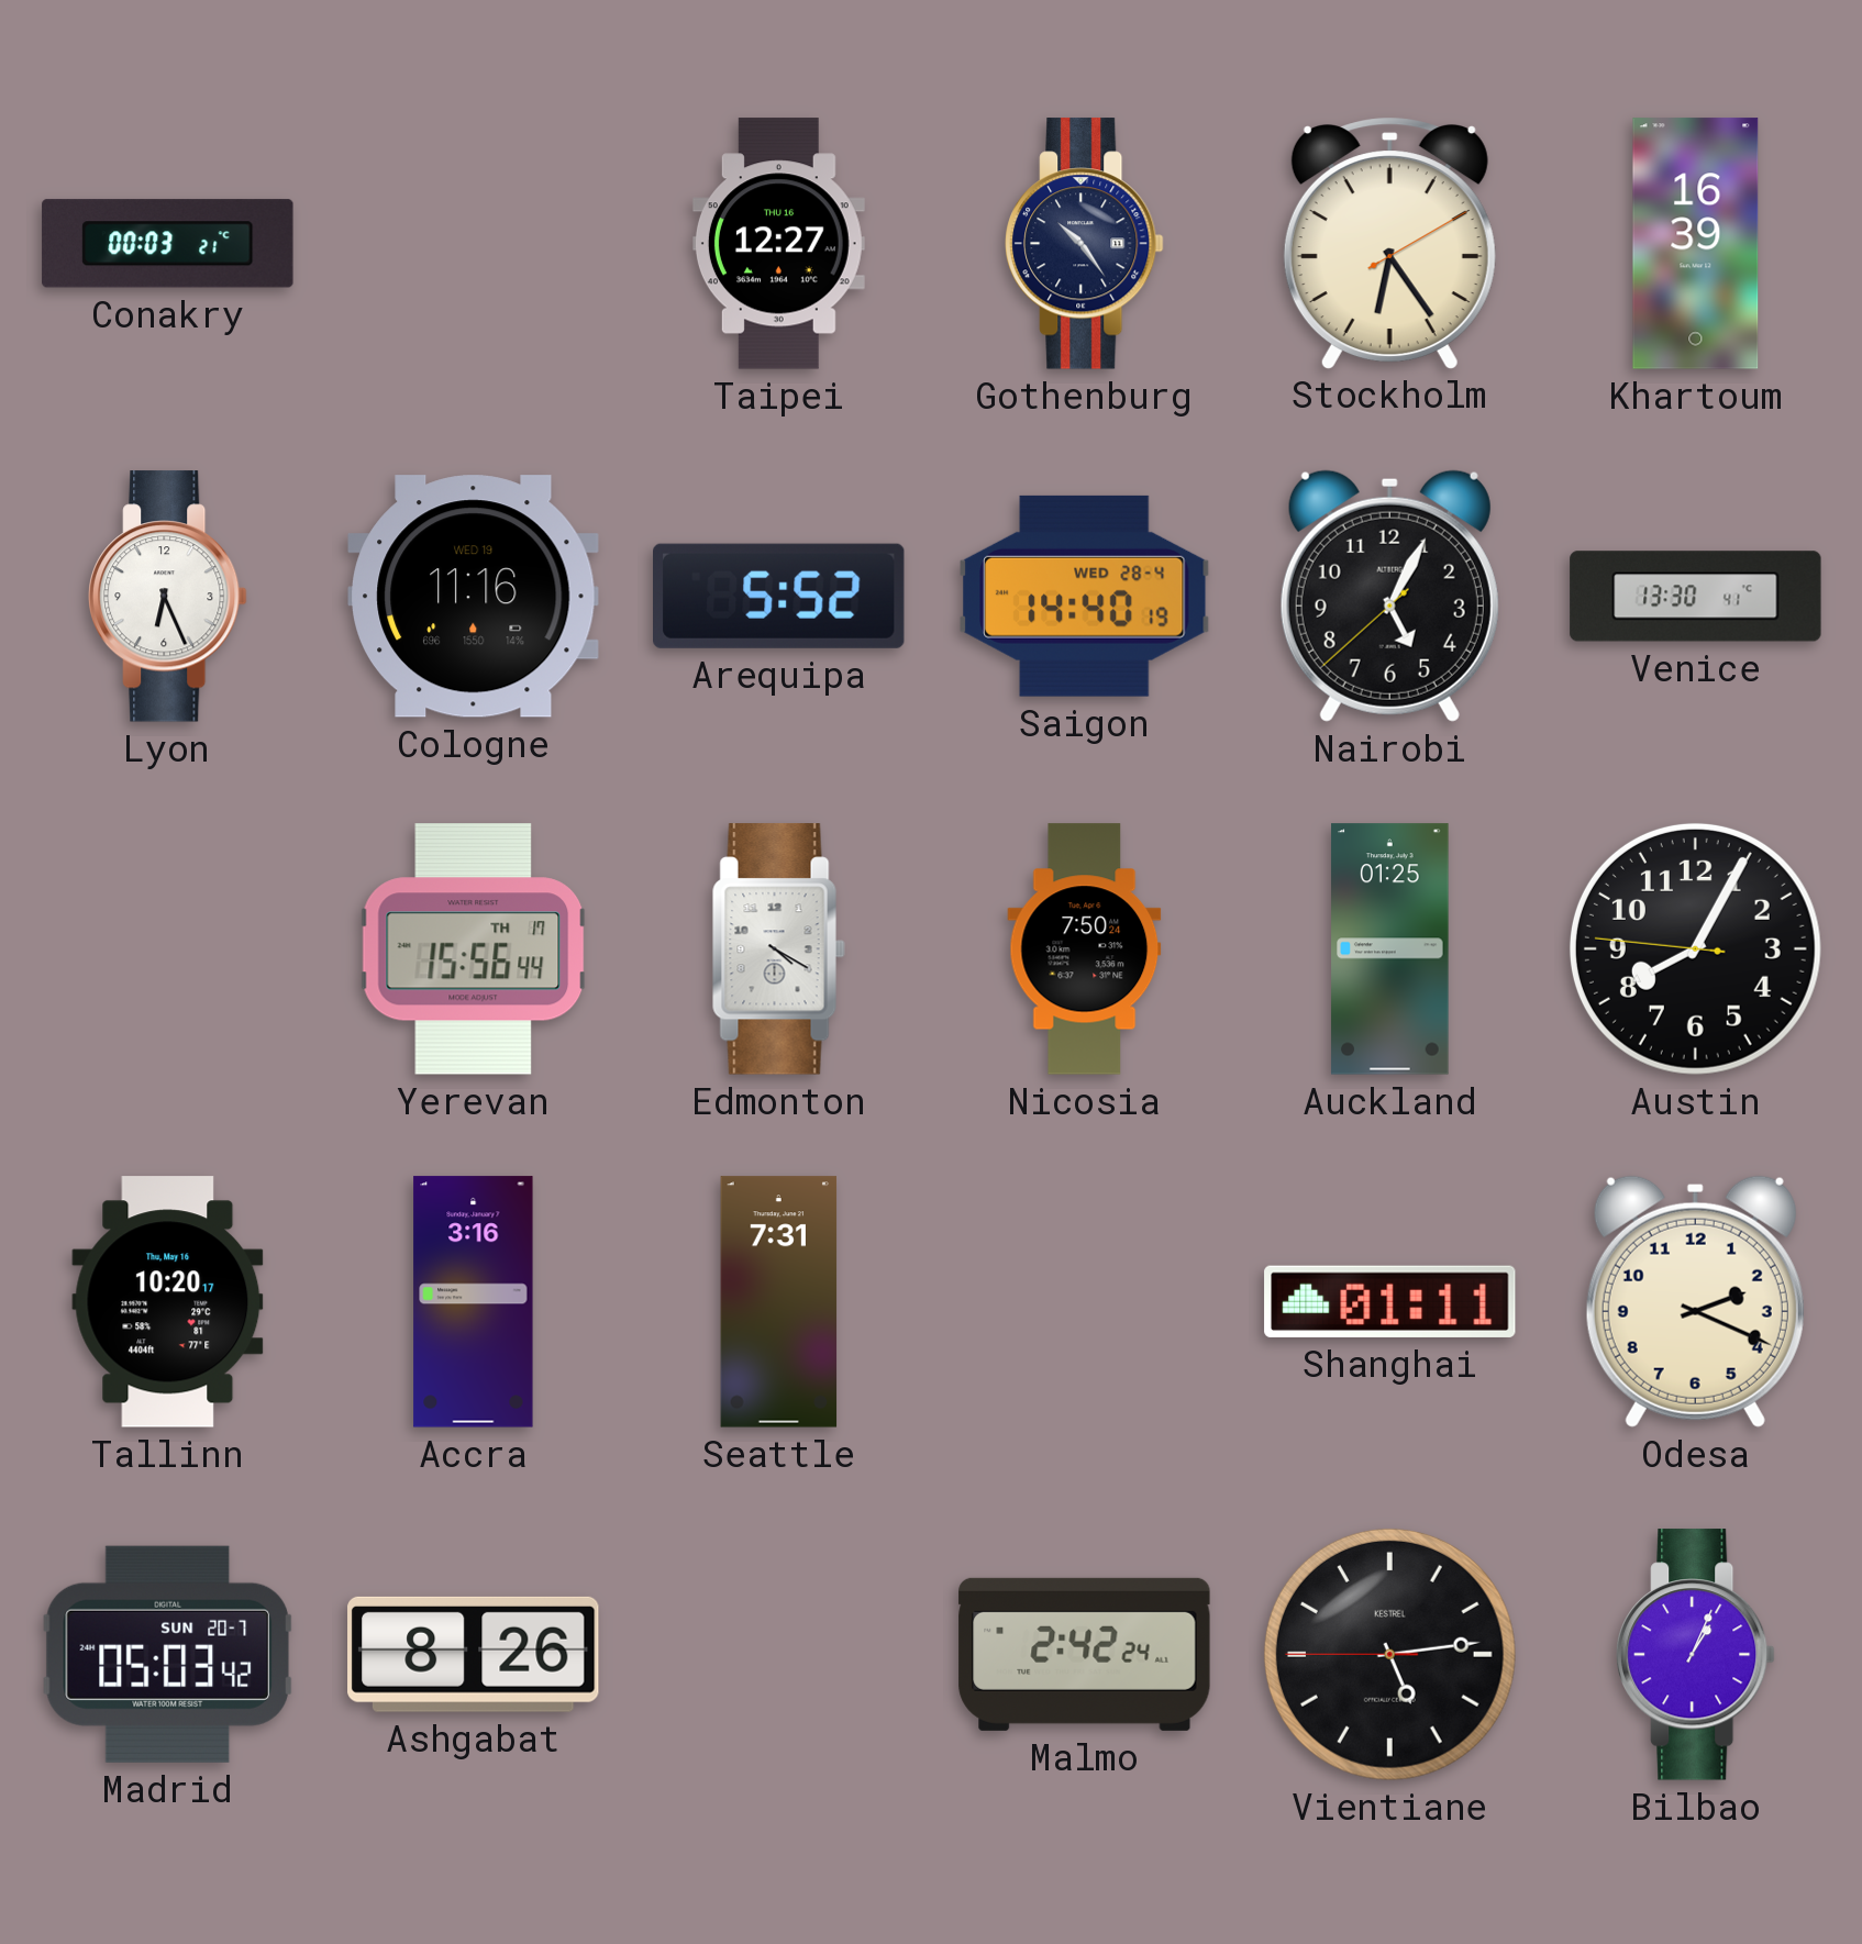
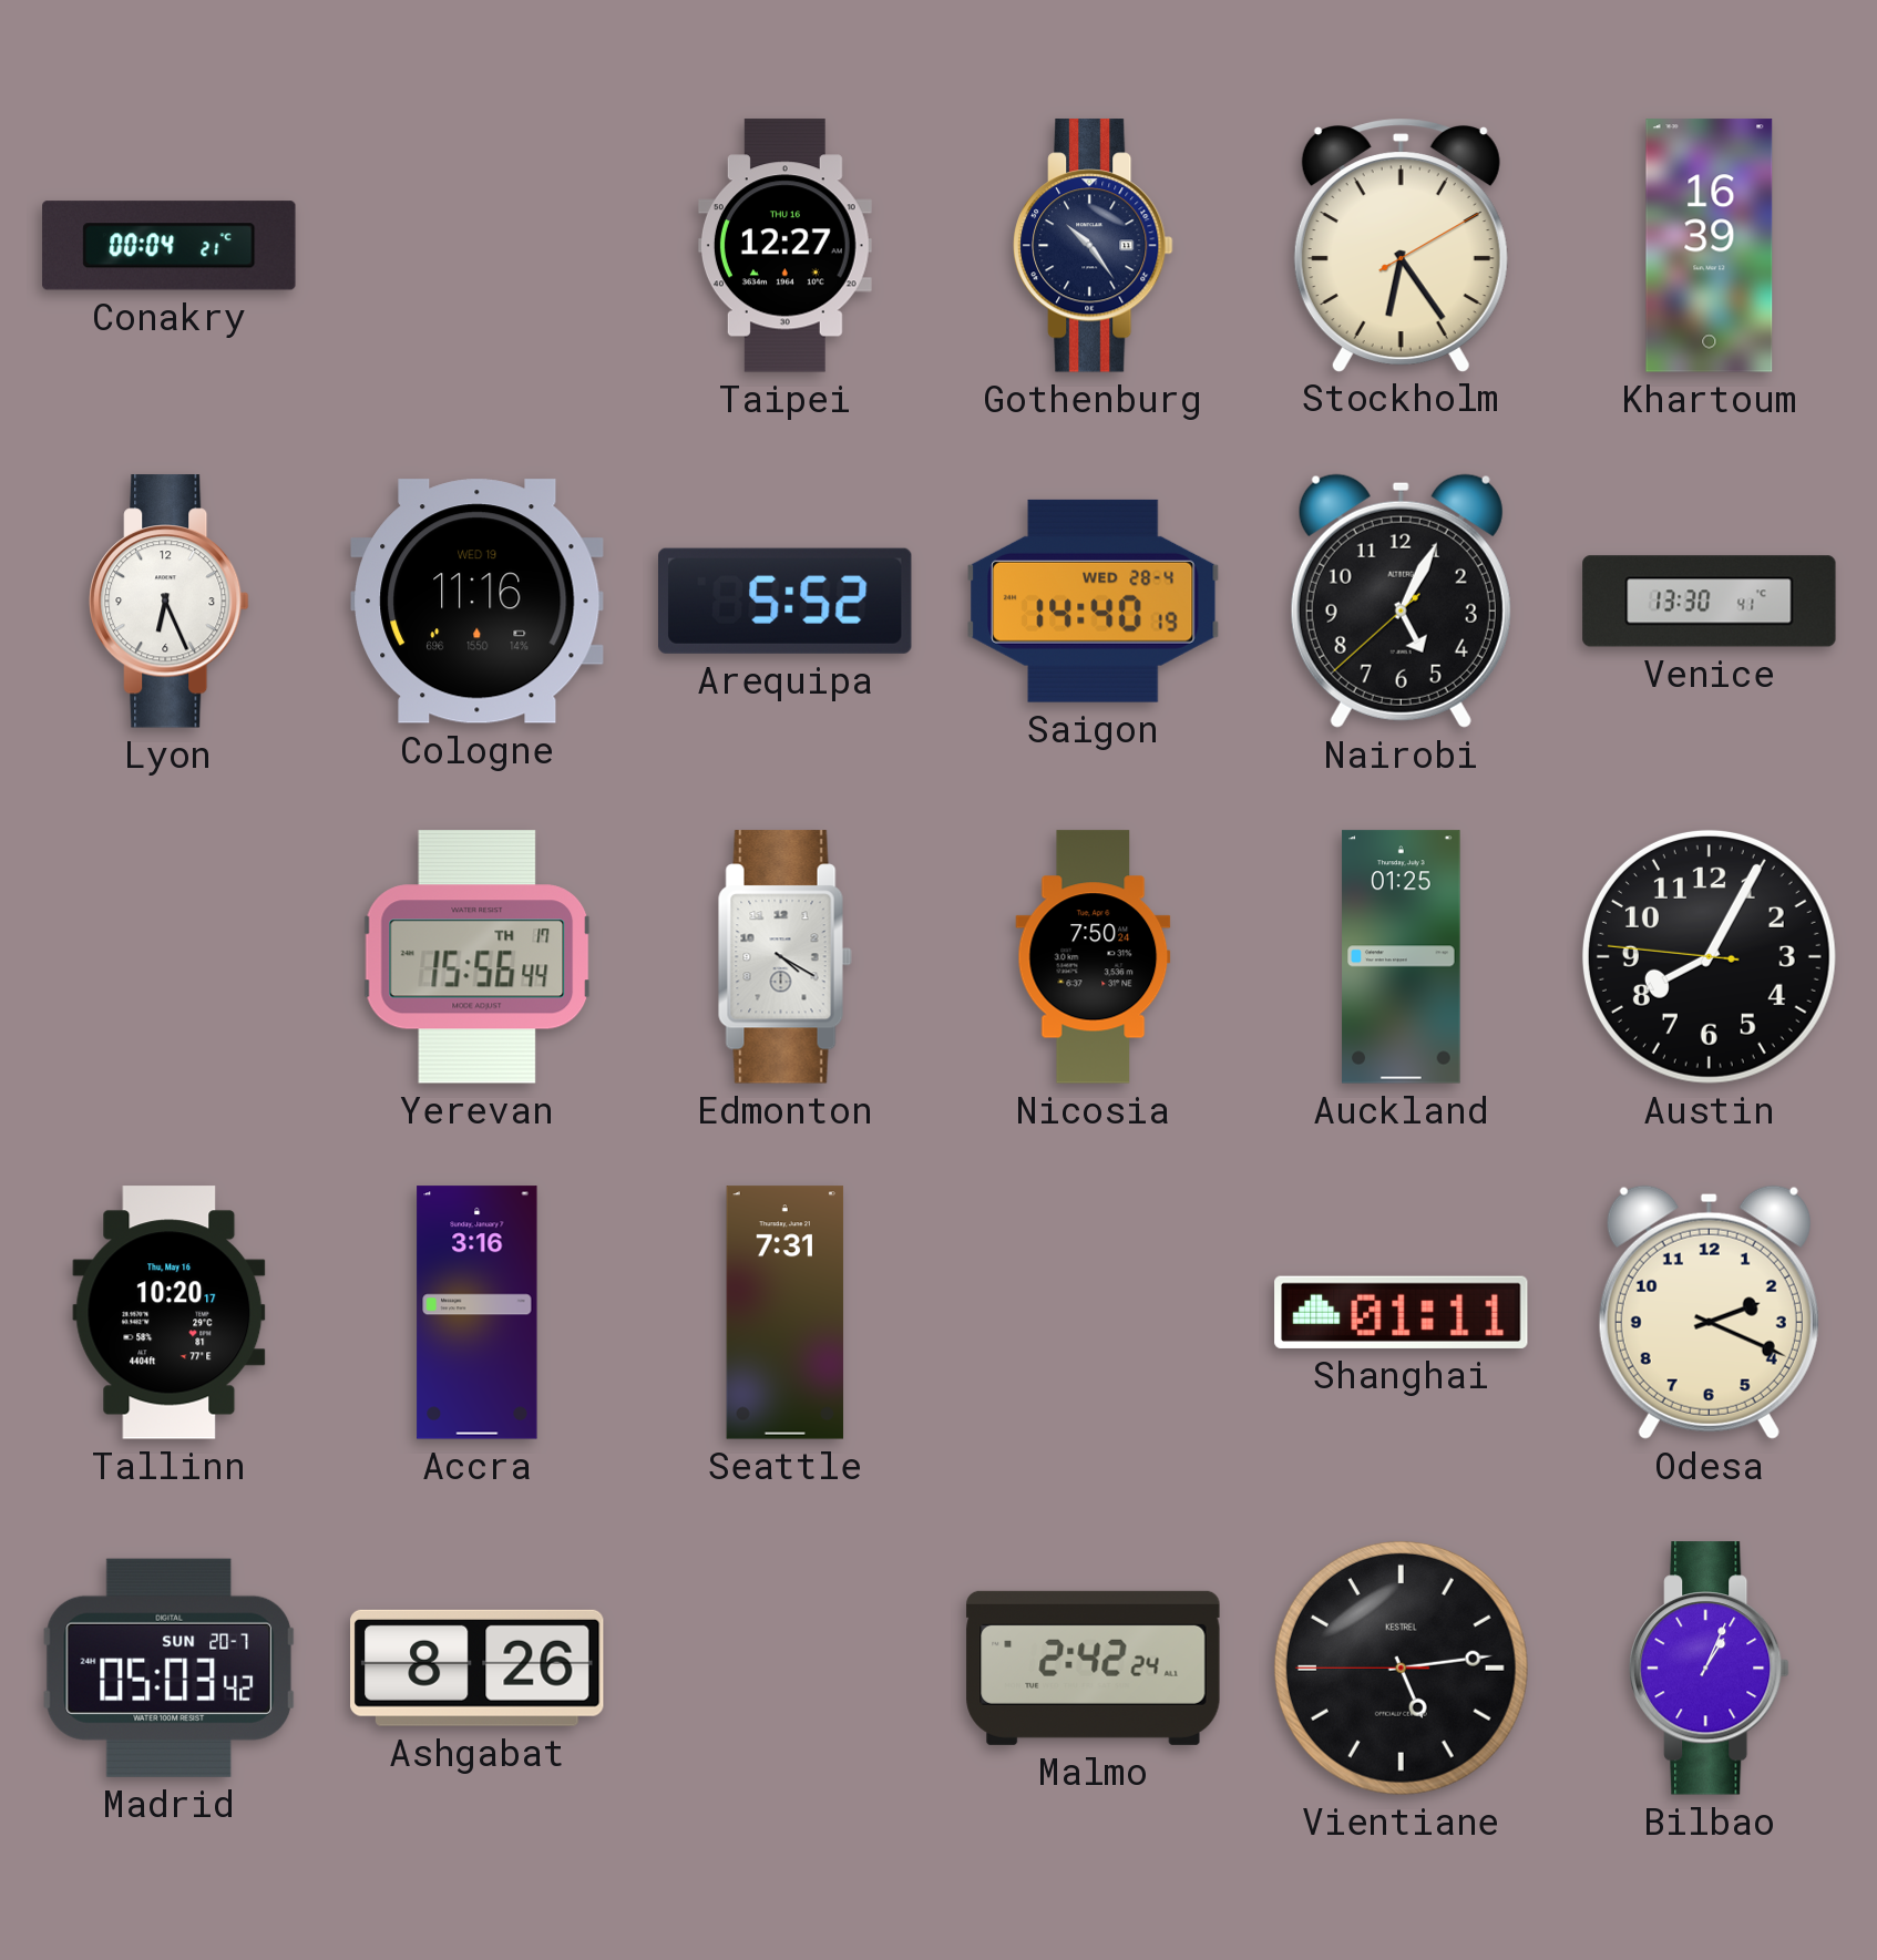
Conakry: 00:03 -> 00:04 (170, 246)
